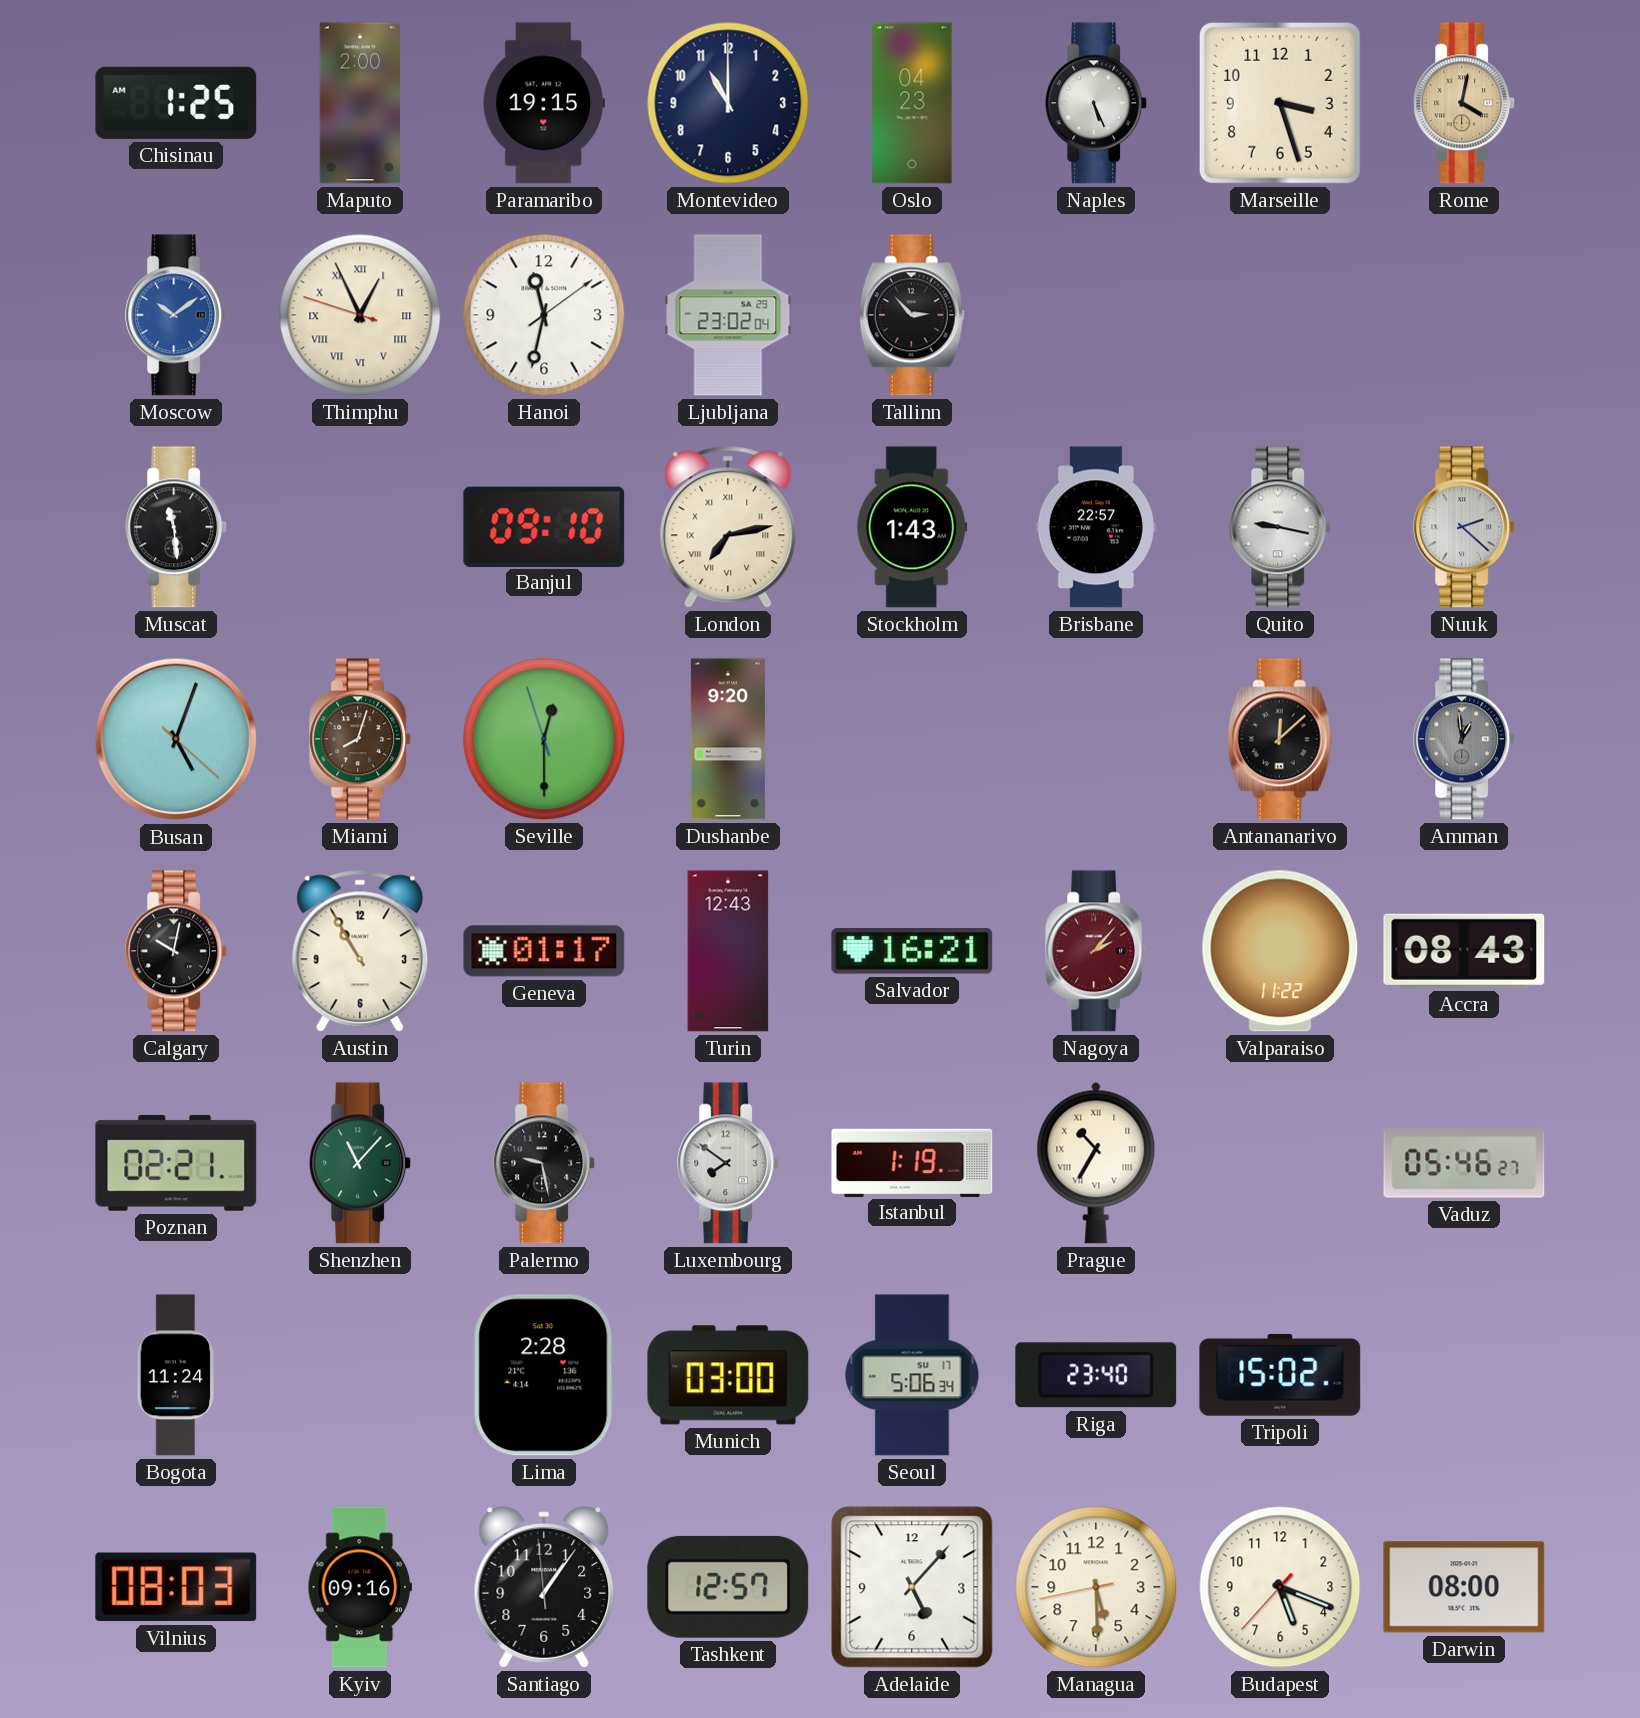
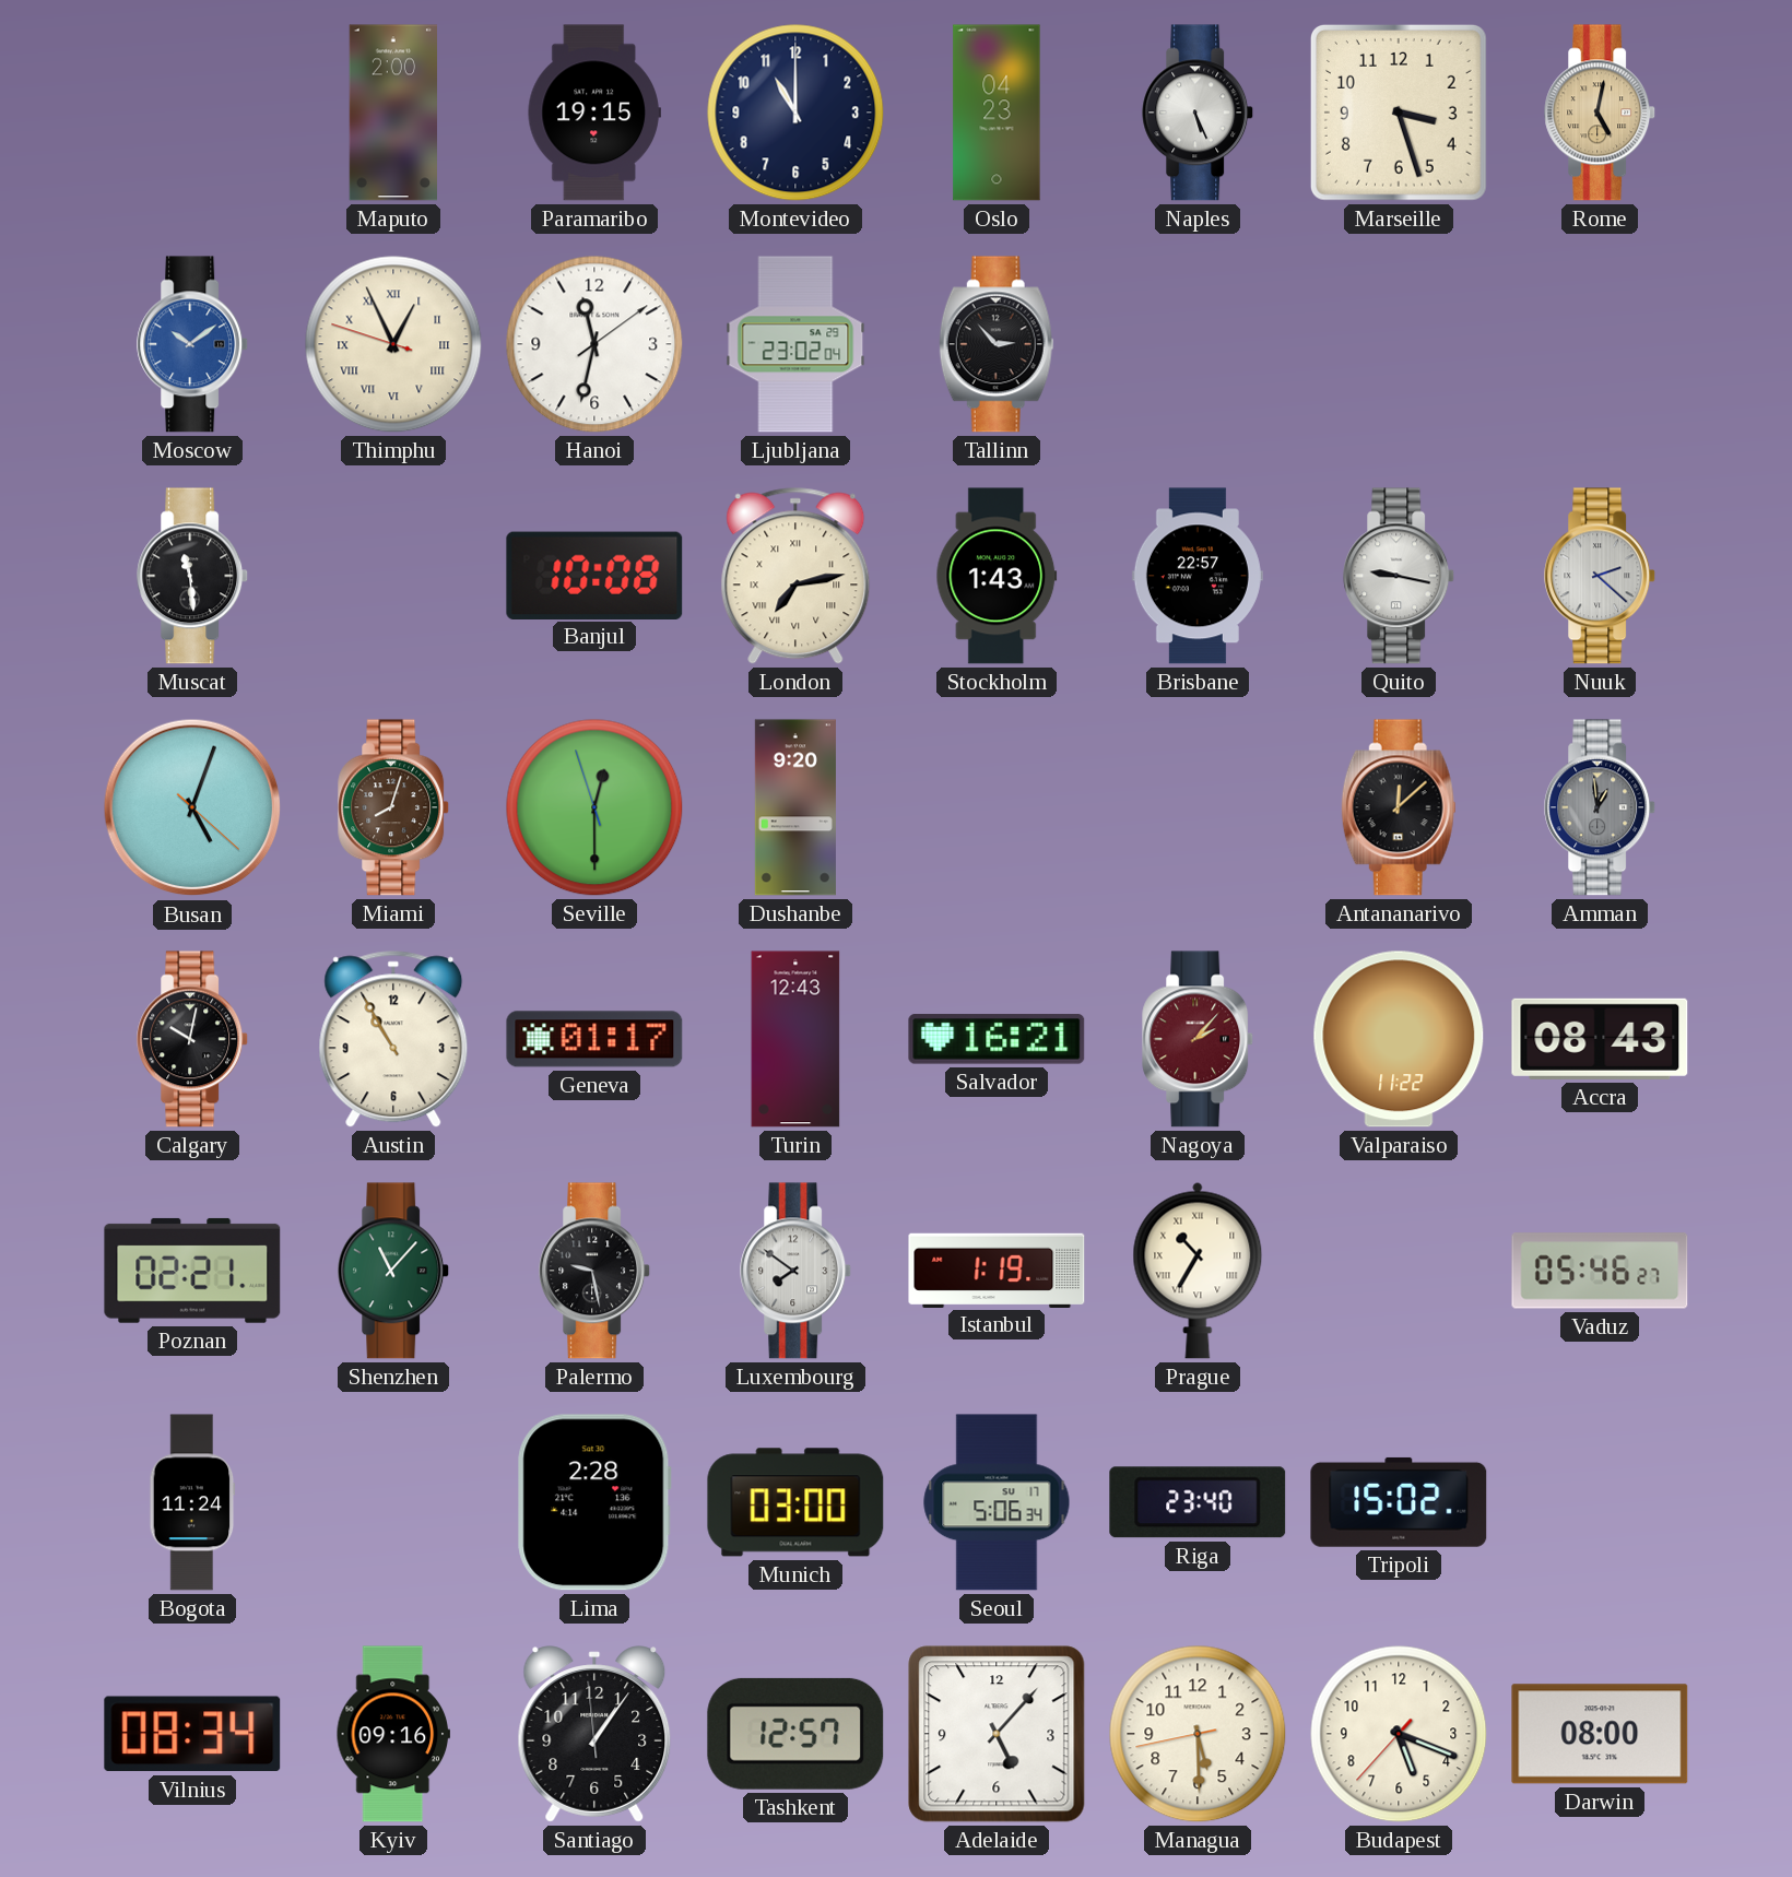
Chisinau: 1:25 -> none (176, 103)
Rome: 4:02 -> 5:02 (1601, 113)
Banjul: 09:10 -> 10:08 (594, 575)
Vilnius: 08:03 -> 08:34 (192, 1734)
